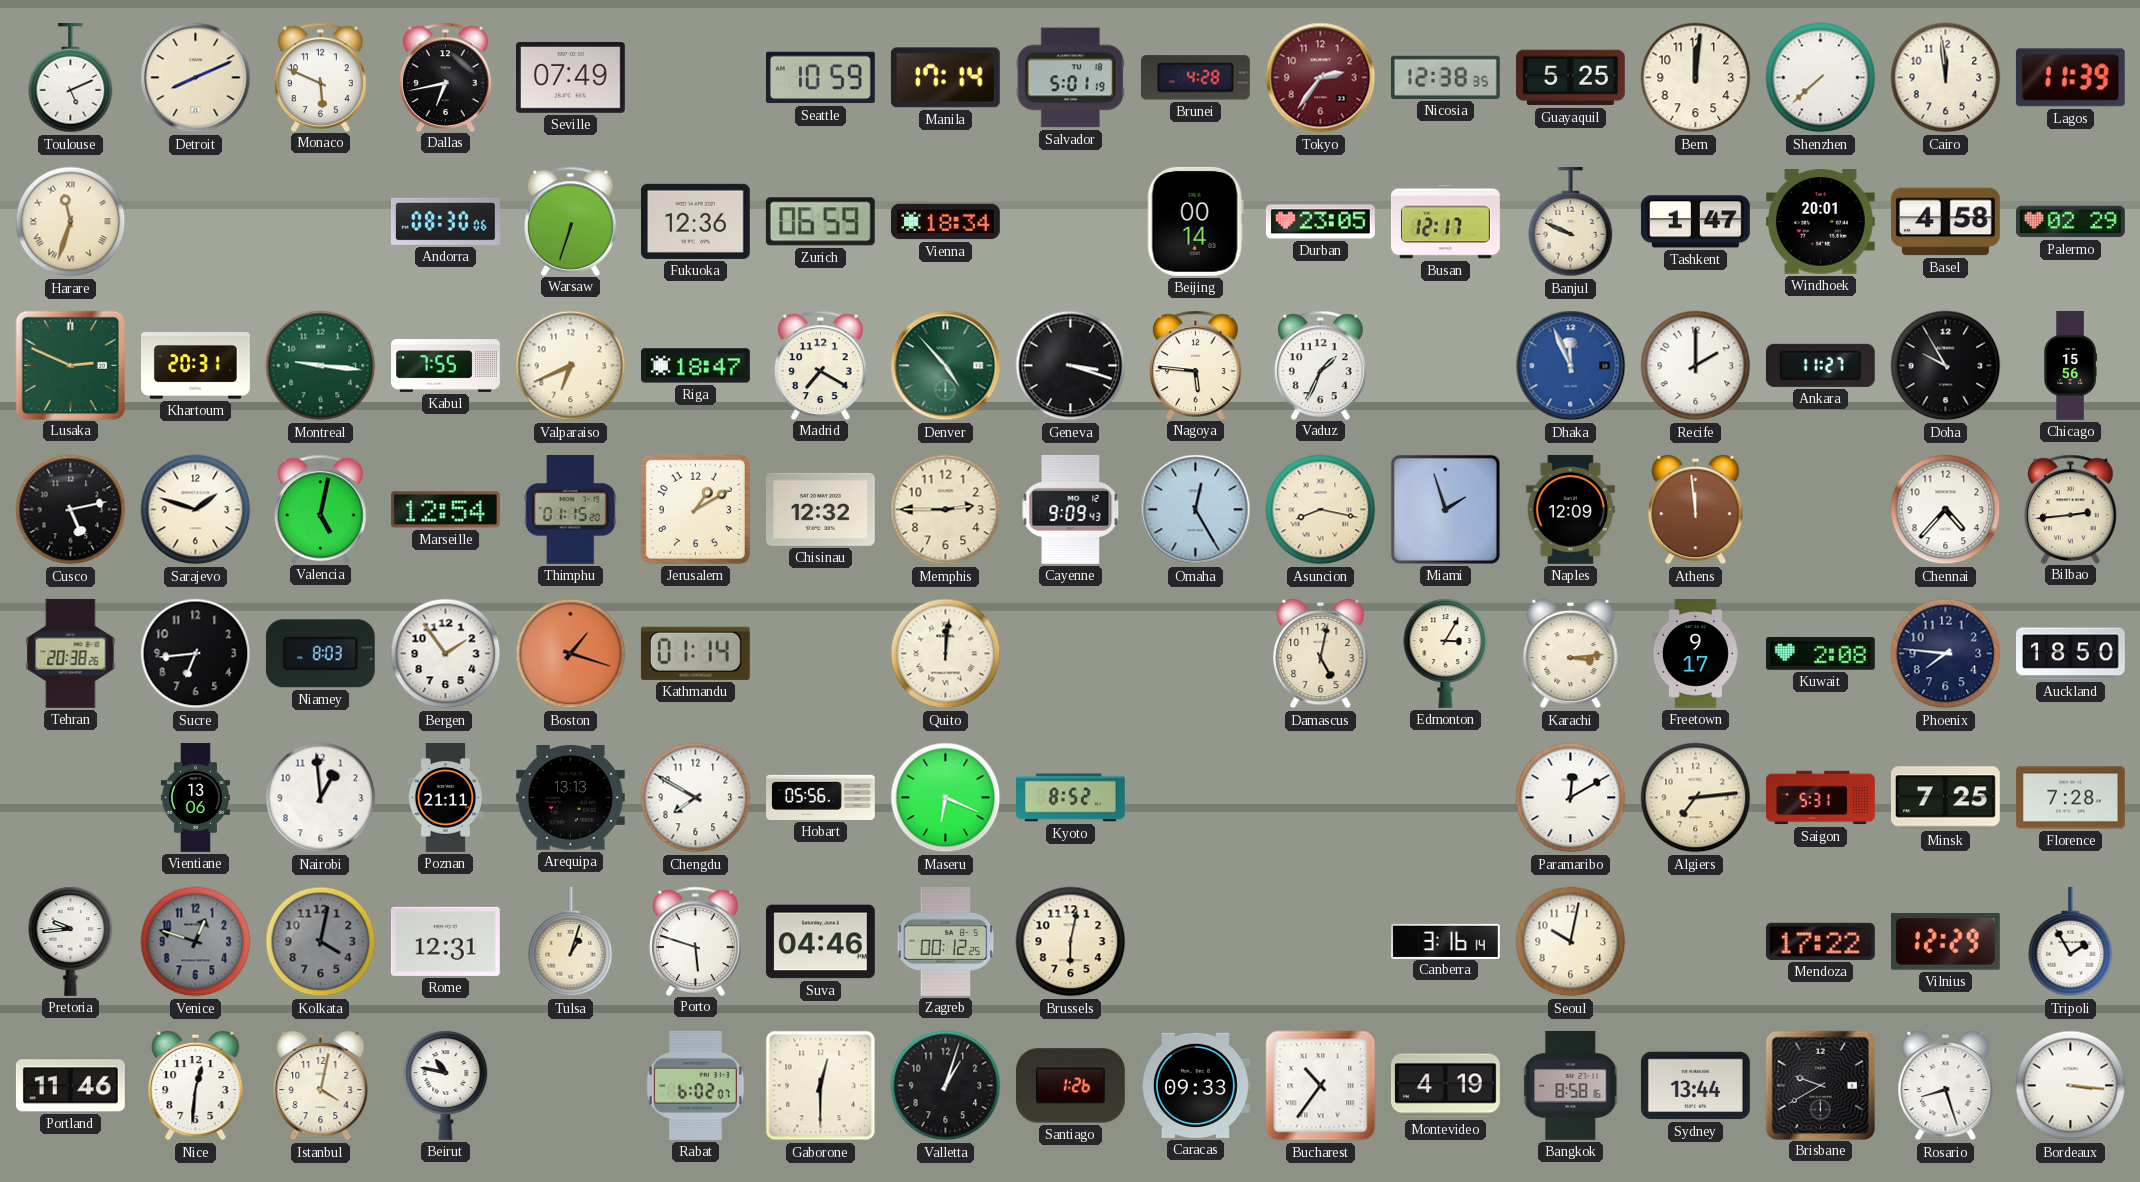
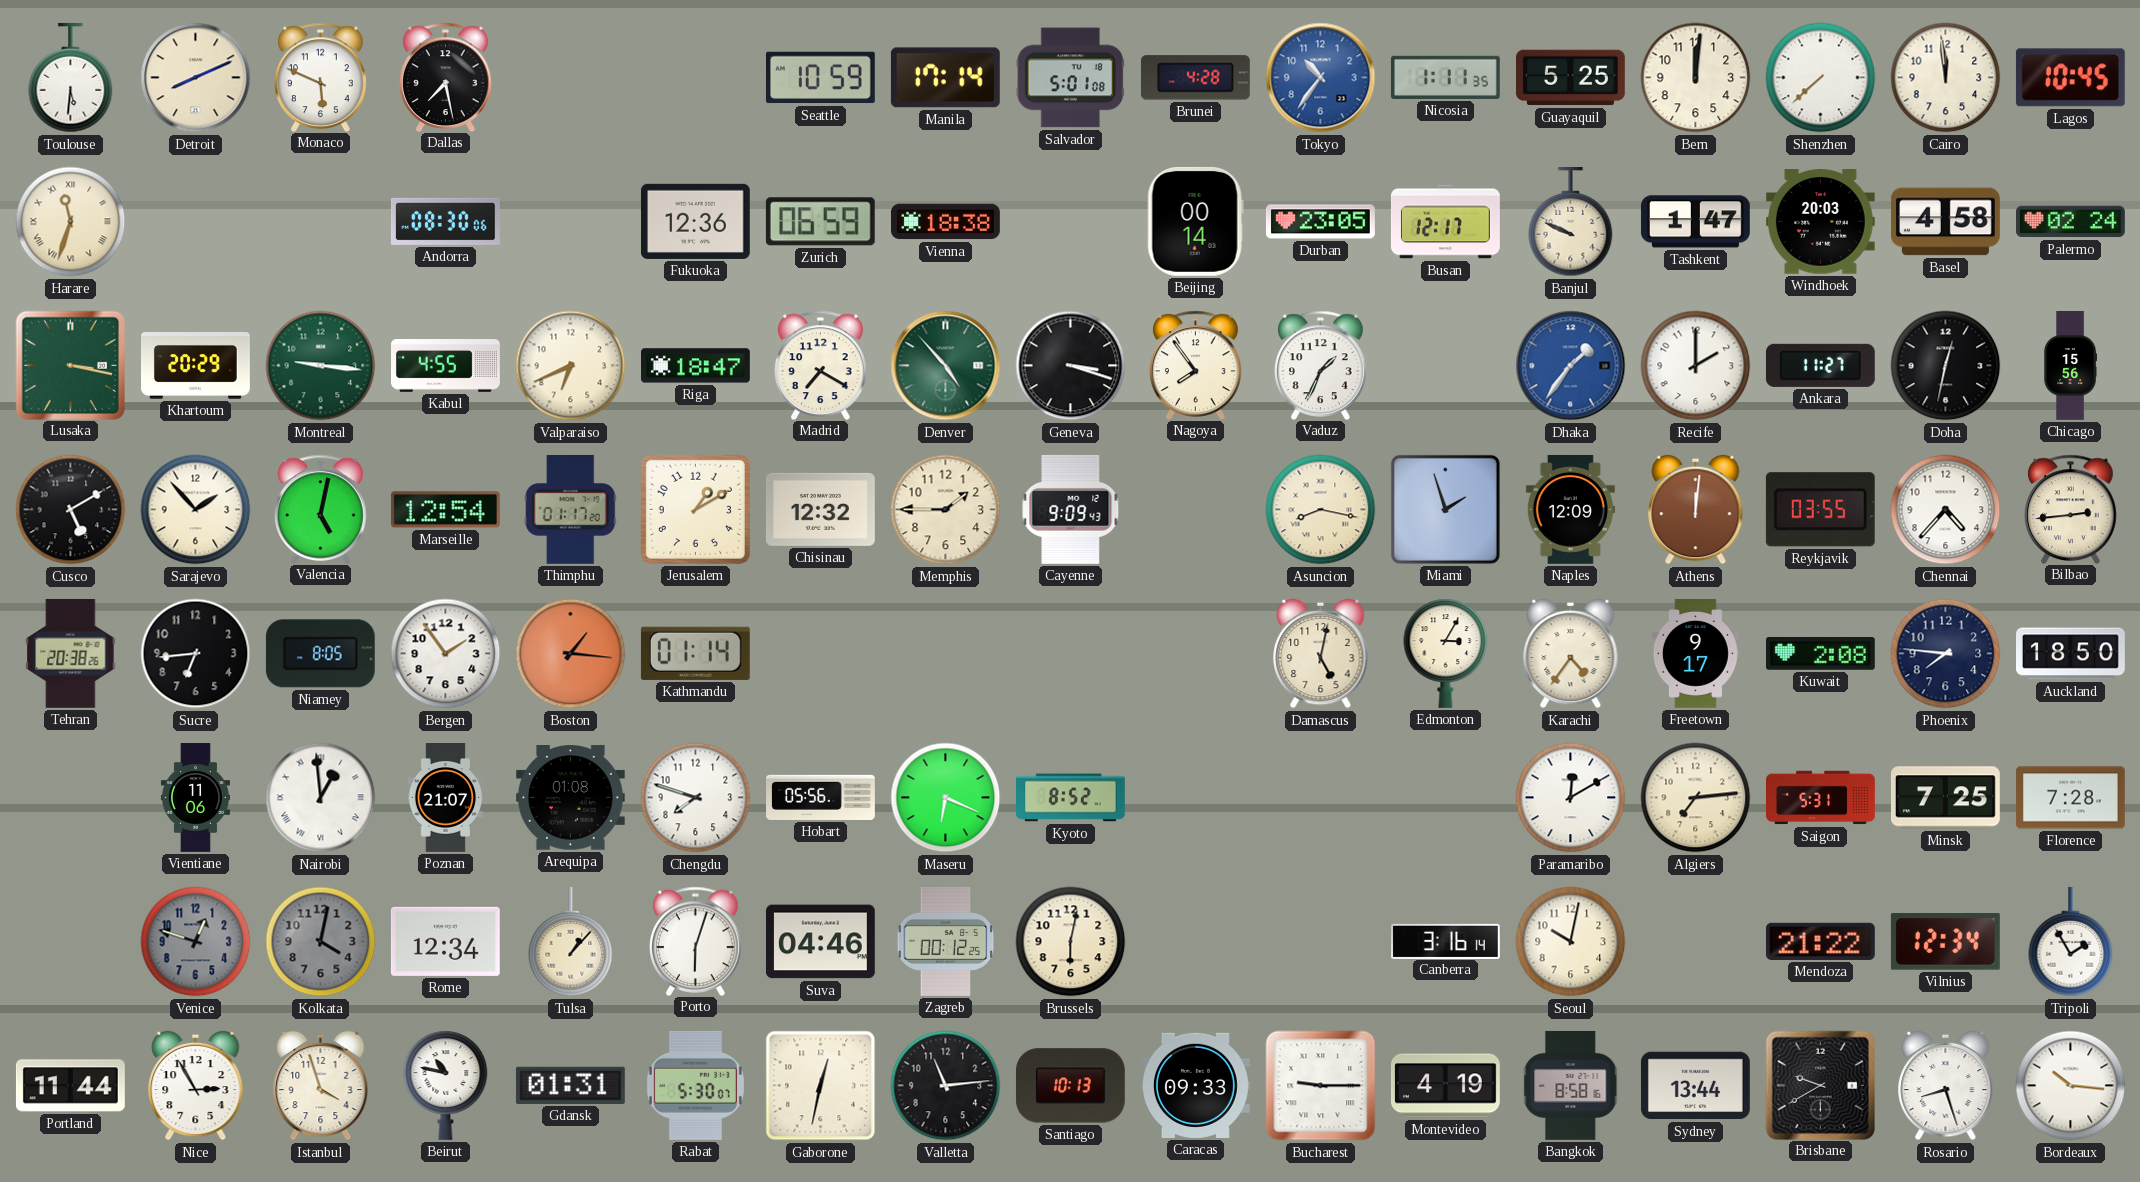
Toulouse: 5:11 -> 5:31 (71, 78)
Dallas: 6:43 -> 7:28 (446, 77)
Seville: 07:49 -> none (570, 78)
Salvador: 5:01:19 -> 5:01:08 (1070, 78)
Tokyo: 2:36 -> 10:36 (1321, 78)
Tokyo dial: burgundy -> blue (1321, 78)
Nicosia: 12:38 -> 1:11 (1445, 77)
Lagos: 11:39 -> 10:45 (2070, 78)
Warsaw: 6:33 -> none (571, 221)
Vienna: 18:34 -> 18:38 (945, 222)
Windhoek: 20:01 -> 20:03 (1820, 222)
Palermo: 02:29 -> 02:24 (2070, 222)
Lusaka: 2:49 -> 3:17 (70, 365)
Khartoum: 20:31 -> 20:29 (196, 366)
Kabul: 7:55 -> 4:55 (446, 366)
Nagoya: 5:46 -> 7:54 (1196, 365)
Dhaka: 11:56 -> 1:36 (1571, 366)
Doha: 9:55 -> 12:32 (1946, 366)
Cusco: 5:13 -> 5:10 (71, 510)
Sarajevo: 1:48 -> 1:53 (196, 510)
Thimphu: 01:15 -> 01:17 (570, 509)
Memphis: 2:45 -> 1:45 (946, 510)
Omaha: 12:25 -> none (1196, 510)
Athens: 11:59 -> 12:01 (1696, 510)
Reykjavik: none -> 03:55 (1820, 510)
Niamey: 8:03 -> 8:05 (320, 654)
Boston: 1:18 -> 1:16 (571, 654)
Quito: 12:01 -> none (946, 654)
Karachi: 3:14 -> 4:36 (1571, 654)
Vientiane: 13:06 -> 11:06 (195, 798)
Nairobi numerals: Arabic -> Roman (321, 798)
Poznan: 21:11 -> 21:07 (445, 798)
Arequipa: 13:13 -> 01:08 (570, 798)
Chengdu: 7:50 -> 7:48 (696, 798)
Pretoria: 9:44 -> none (71, 941)
Rome: 12:31 -> 12:34 (445, 941)
Tulsa: 1:03 -> 1:07 (571, 942)
Porto: 5:48 -> 6:03 (696, 941)
Mendoza: 17:22 -> 21:22 (1820, 941)
Vilnius: 12:29 -> 12:34 (1945, 942)
Portland: 11:46 -> 11:44 (70, 1086)
Nice: 12:31 -> 2:55 (196, 1086)
Istanbul: 4:02 -> 3:57 (321, 1086)
Gdansk: none -> 01:31 (570, 1085)
Rabat: 6:02 -> 5:30 (695, 1085)
Gaborone: 12:30 -> 12:32 (821, 1086)
Valletta: 1:03 -> 11:14 (946, 1086)
Santiago: 1:26 -> 10:13 (1070, 1086)
Bucharest: 10:36 -> 9:15 (1321, 1086)
Bordeaux: 3:16 -> 10:16 (2071, 1086)
